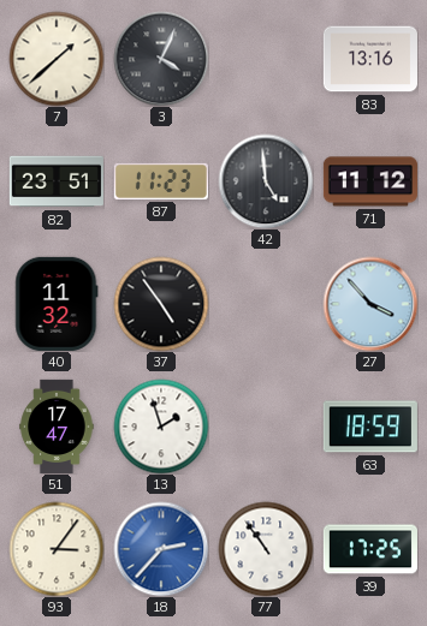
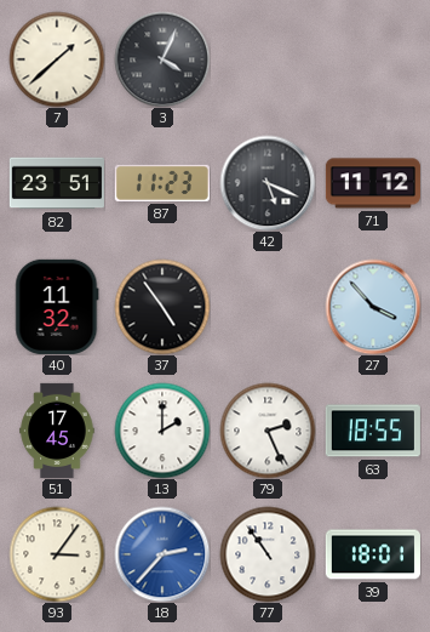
83: 13:16 -> none (370, 59)
42: 4:59 -> 5:19 (268, 183)
51: 17:47 -> 17:45 (57, 431)
13: 1:57 -> 2:00 (162, 431)
79: none -> 2:26 (268, 431)
63: 18:59 -> 18:55 (373, 431)
39: 17:25 -> 18:01 (373, 554)
